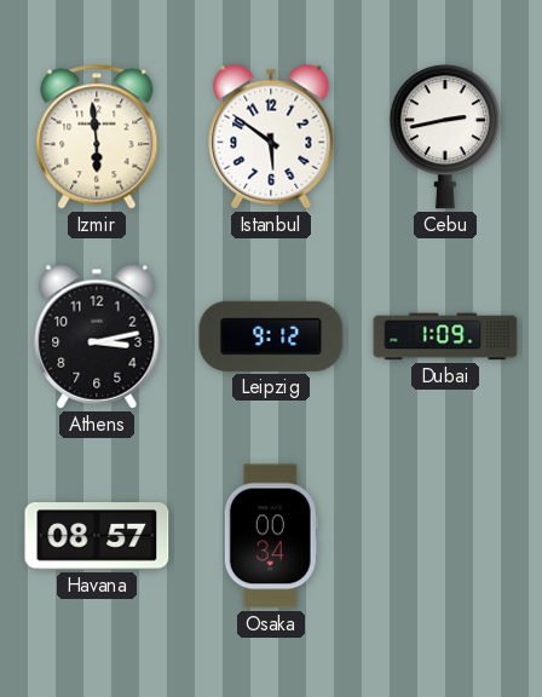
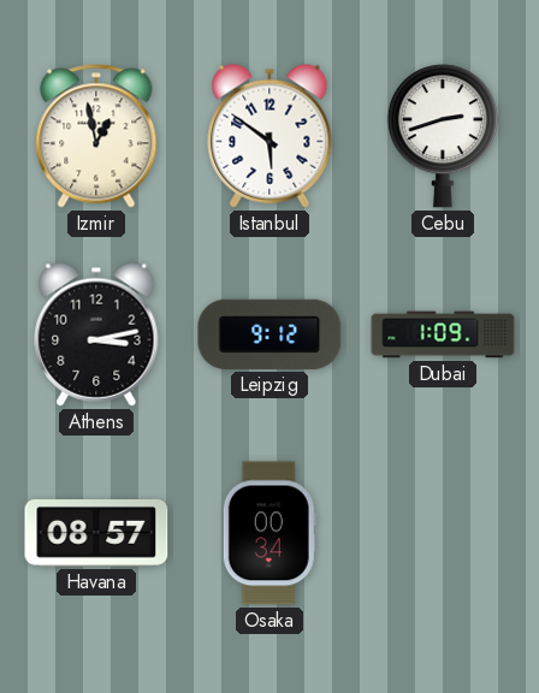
Izmir: 5:59 -> 12:58 (96, 136)
Cebu: 2:43 -> 2:42 (443, 136)
